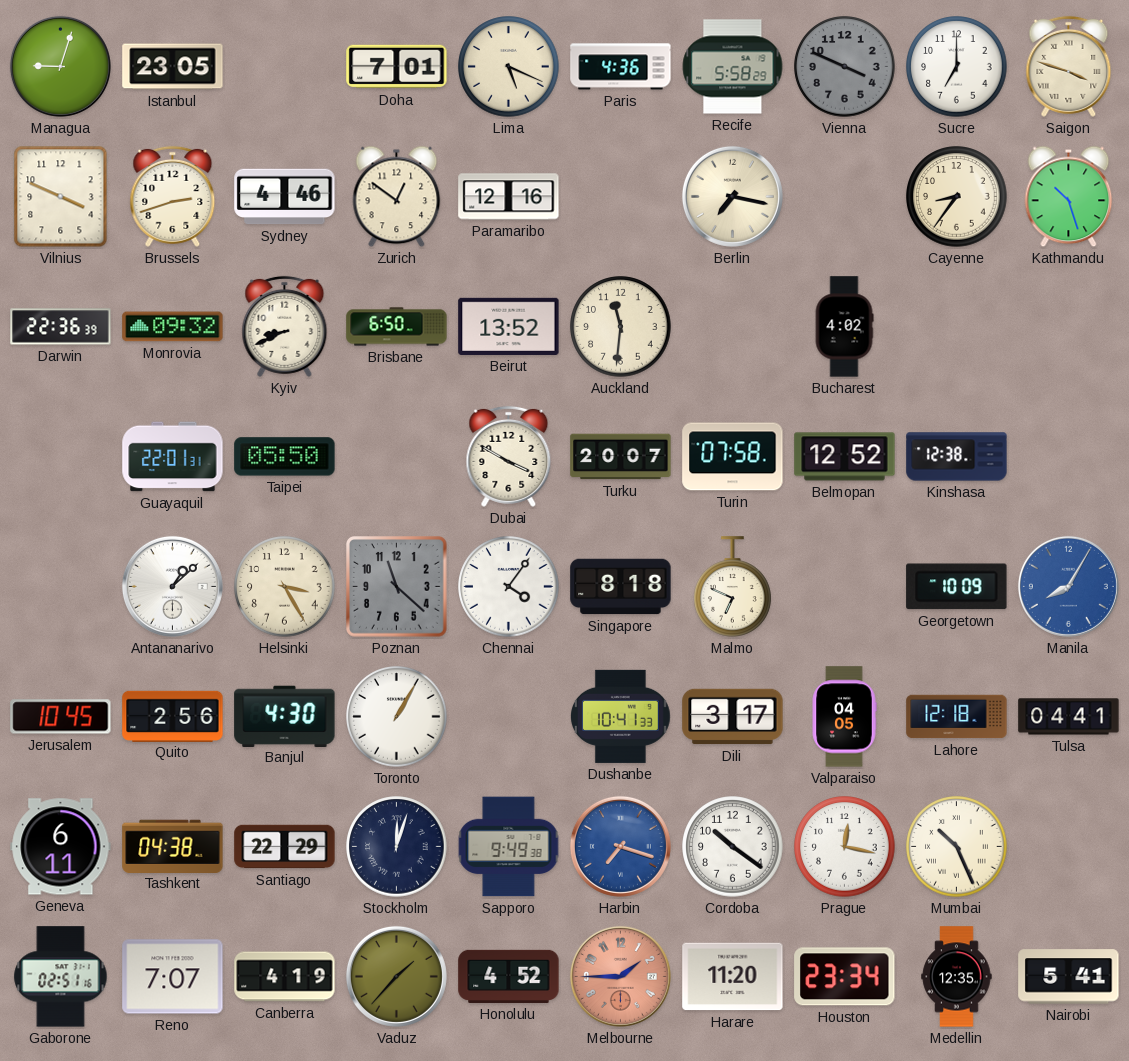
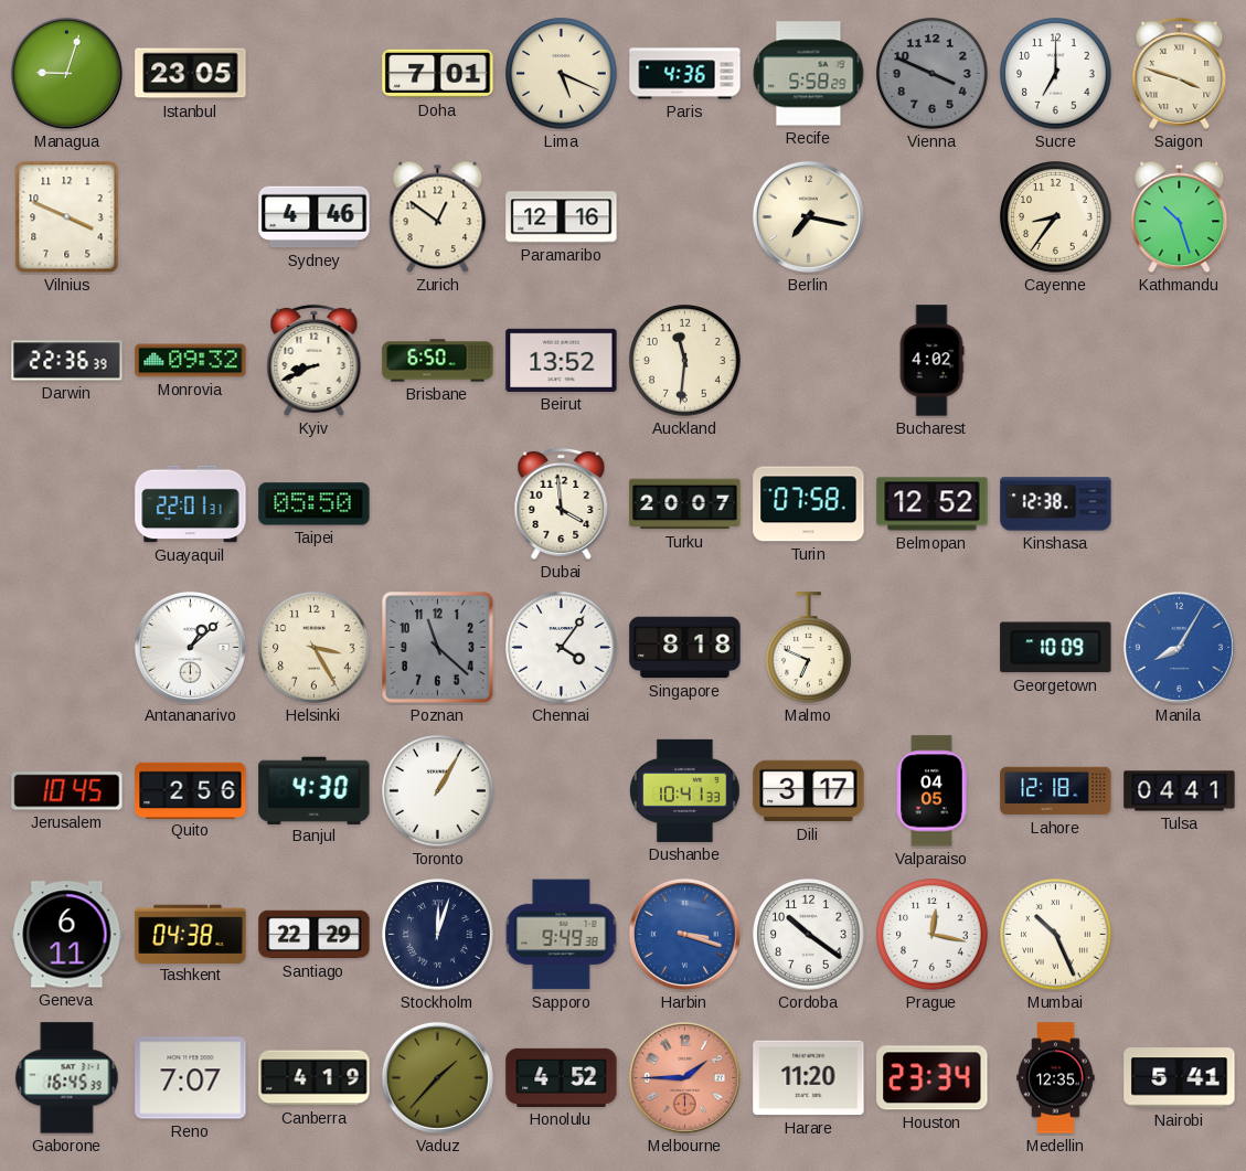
Brussels: 2:42 -> none (173, 196)
Dubai: 3:50 -> 3:59 (562, 503)
Harbin: 7:18 -> 3:18 (684, 934)
Gaborone: 02:51 -> 16:45 (67, 1078)
